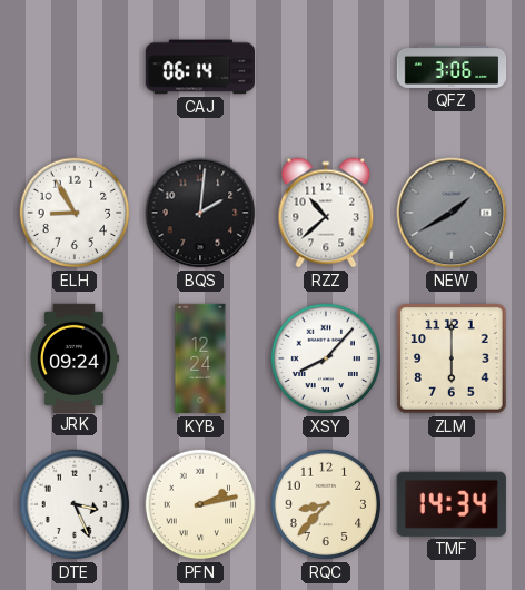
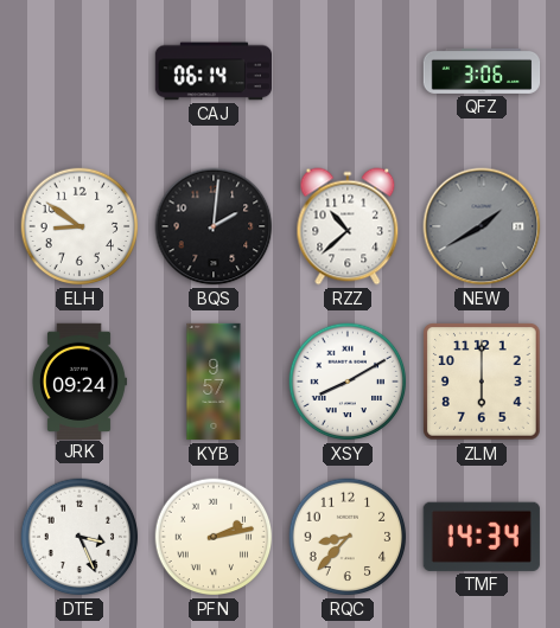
ELH: 8:55 -> 8:51 (79, 226)
KYB: 12:24 -> 9:57 (214, 382)
XSY: 8:07 -> 8:10 (348, 382)
